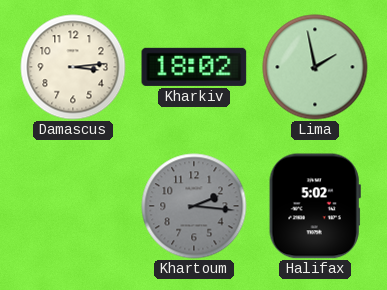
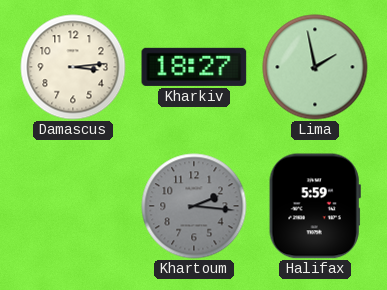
Kharkiv: 18:02 -> 18:27 (194, 67)
Halifax: 5:02 -> 5:59 (315, 206)
